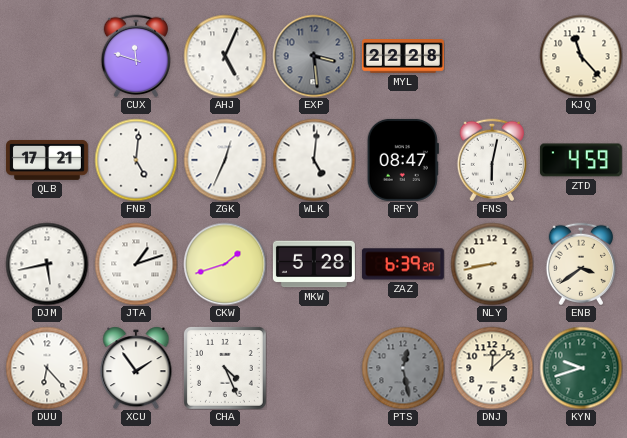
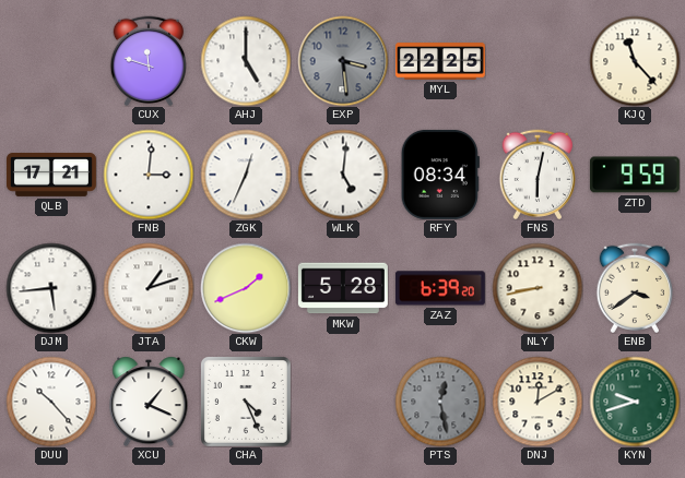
AHJ: 5:04 -> 5:00 (246, 61)
MYL: 22:28 -> 22:25 (440, 61)
FNB: 5:01 -> 3:01 (149, 175)
RFY: 08:47 -> 08:34 (440, 175)
ZTD: 4:59 -> 9:59 (635, 175)
DJM: 5:43 -> 5:44 (51, 288)
CKW: 1:42 -> 1:41 (246, 288)
DUU: 6:23 -> 10:23 (51, 402)
XCU: 1:54 -> 1:19 (149, 402)
DNJ: 12:08 -> 12:10 (538, 402)
